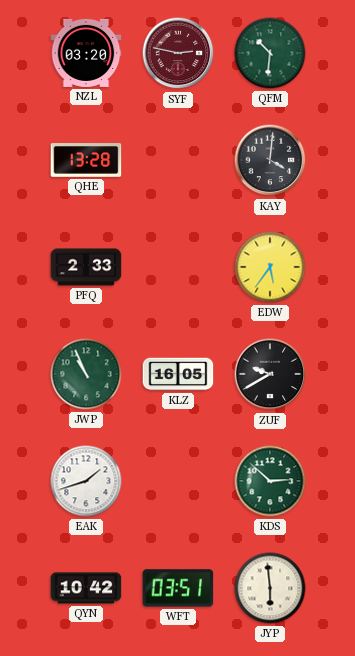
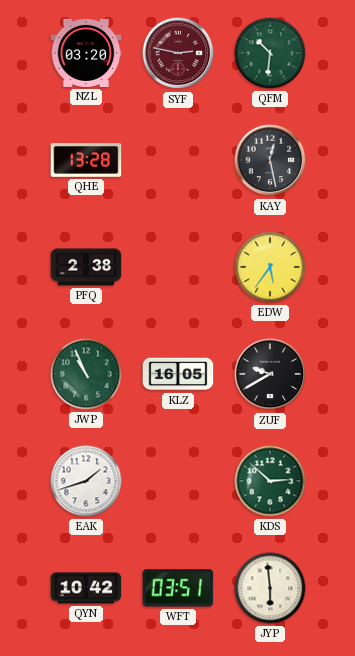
KAY: 4:01 -> 12:28 (270, 160)
PFQ: 2:33 -> 2:38 (86, 267)
